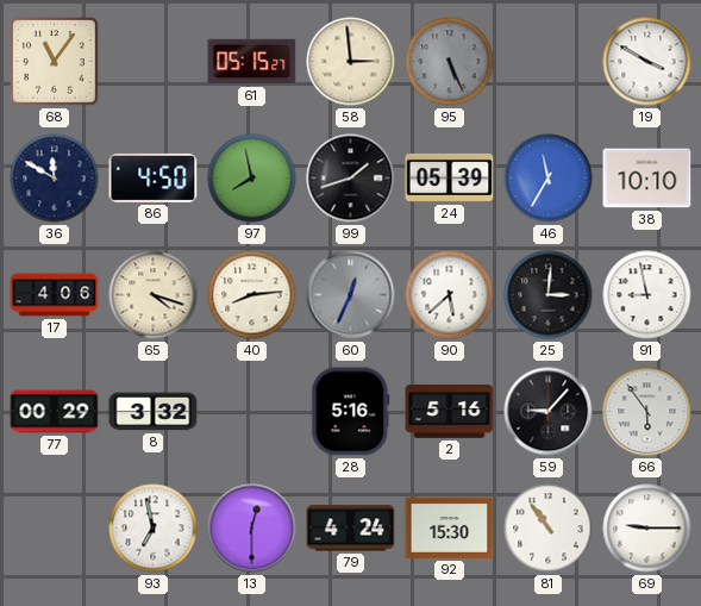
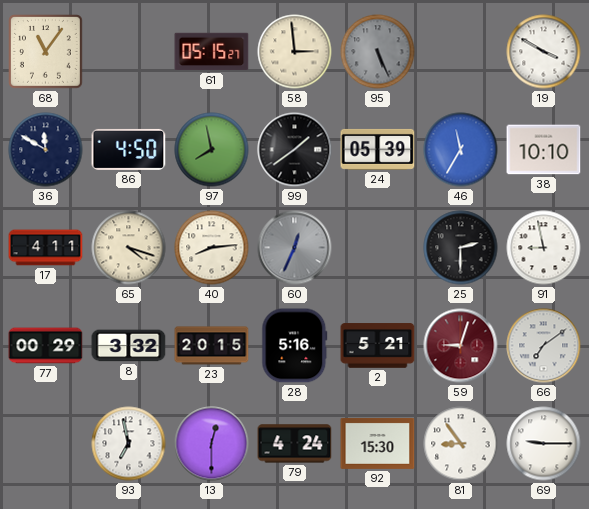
99: 1:42 -> 1:39 (295, 150)
17: 4:06 -> 4:11 (46, 248)
90: 5:38 -> none (450, 295)
25: 3:01 -> 2:30 (461, 248)
23: none -> 20:15 (212, 346)
2: 5:16 -> 5:21 (378, 346)
59: 9:07 -> 9:03 (461, 346)
59 dial: black -> burgundy (461, 346)
66: 5:54 -> 7:09 (544, 346)
81: 10:54 -> 8:54 (461, 444)
